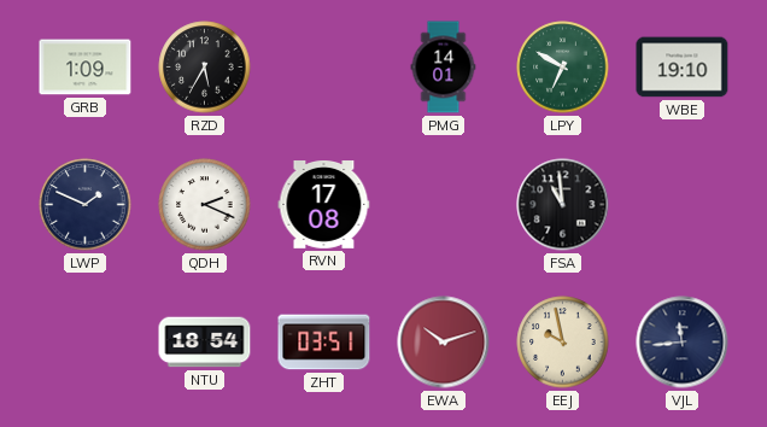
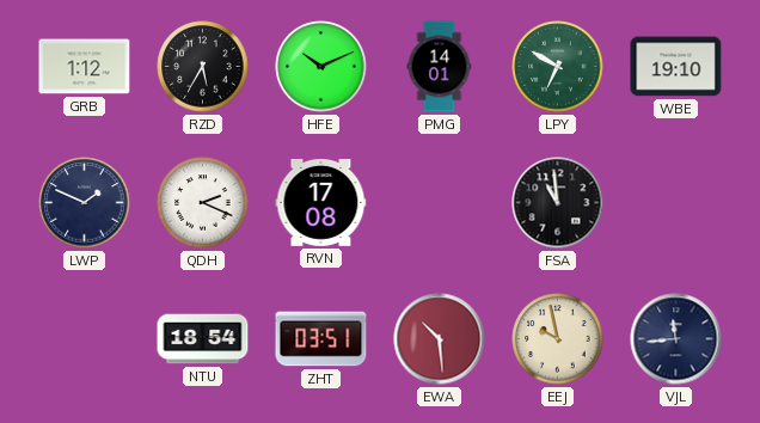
GRB: 1:09 -> 1:12 (85, 67)
HFE: none -> 10:11 (321, 67)
EWA: 10:12 -> 10:29 (440, 339)
